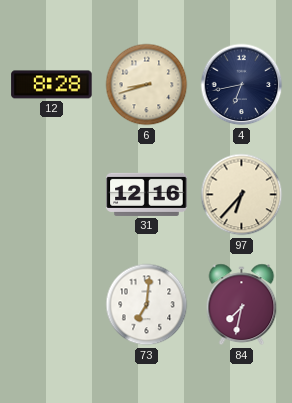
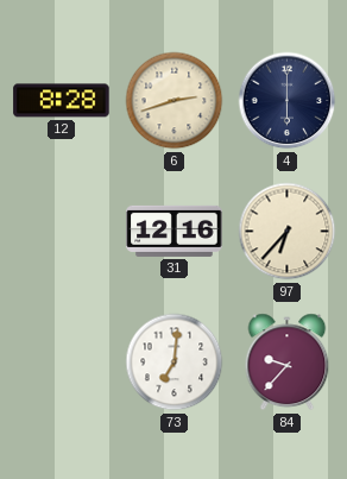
6: 8:42 -> 2:42 (175, 101)
4: 6:43 -> 6:00 (288, 101)
84: 7:32 -> 9:37 (288, 363)
